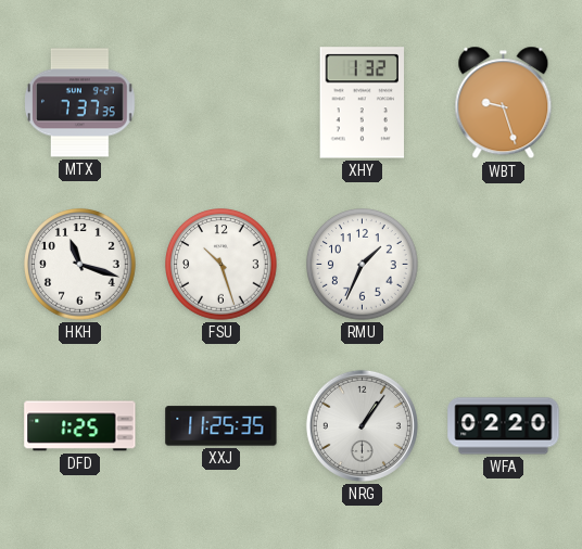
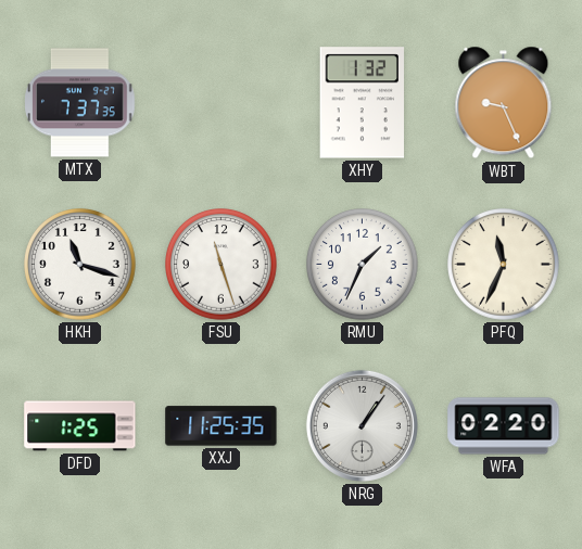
WBT: 9:27 -> 9:26 (504, 103)
FSU: 10:27 -> 11:27 (222, 265)
PFQ: none -> 11:34 (504, 265)
